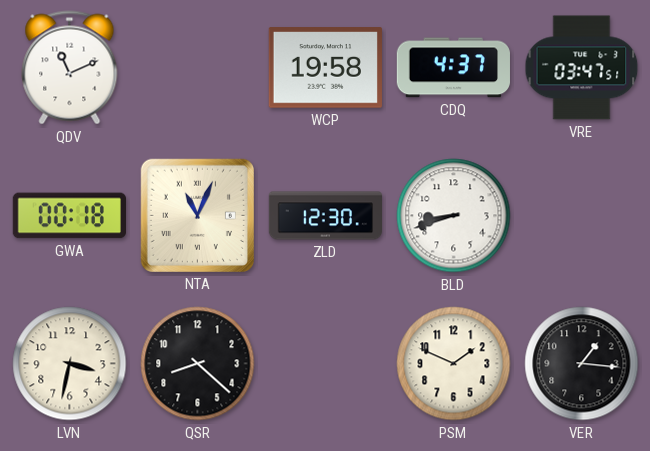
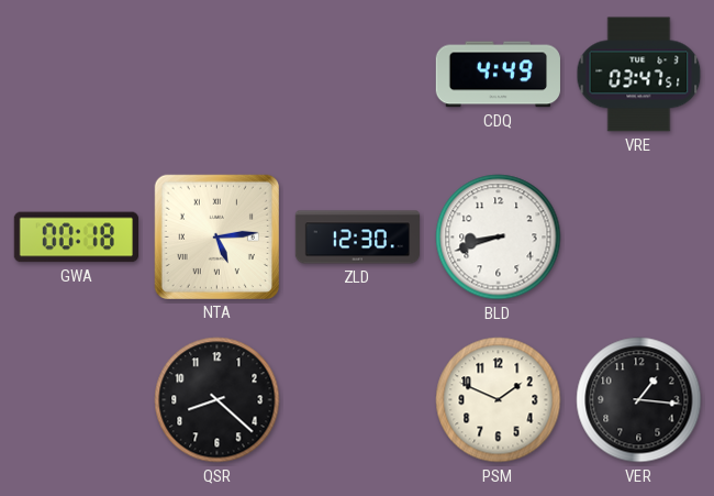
QDV: 11:11 -> none (70, 68)
WCP: 19:58 -> none (325, 68)
CDQ: 4:37 -> 4:49 (498, 75)
NTA: 11:04 -> 5:14 (216, 236)
LVN: 3:32 -> none (70, 364)
